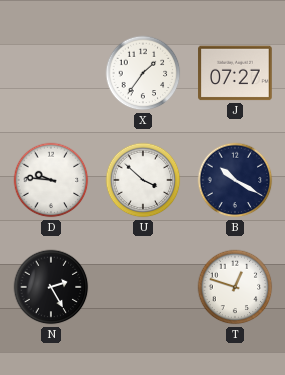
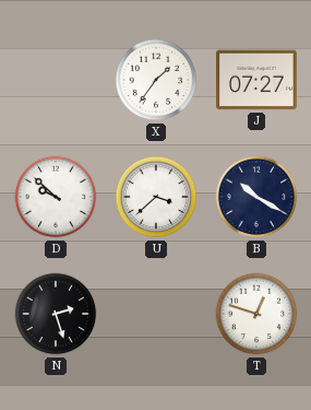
D: 9:46 -> 9:52 (56, 197)
U: 3:52 -> 3:38 (156, 197)
N: 2:25 -> 2:27 (56, 314)
